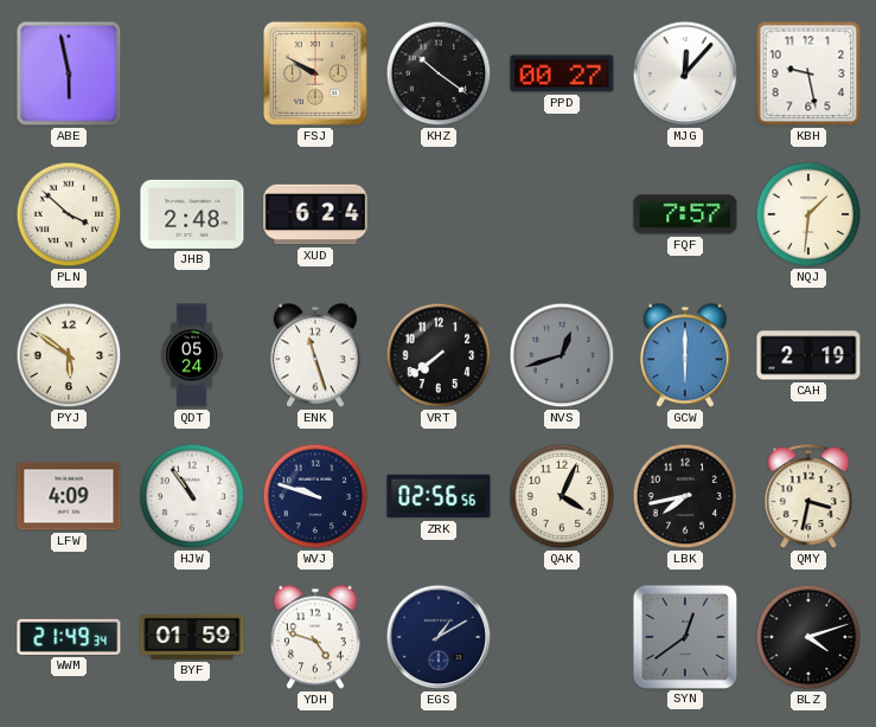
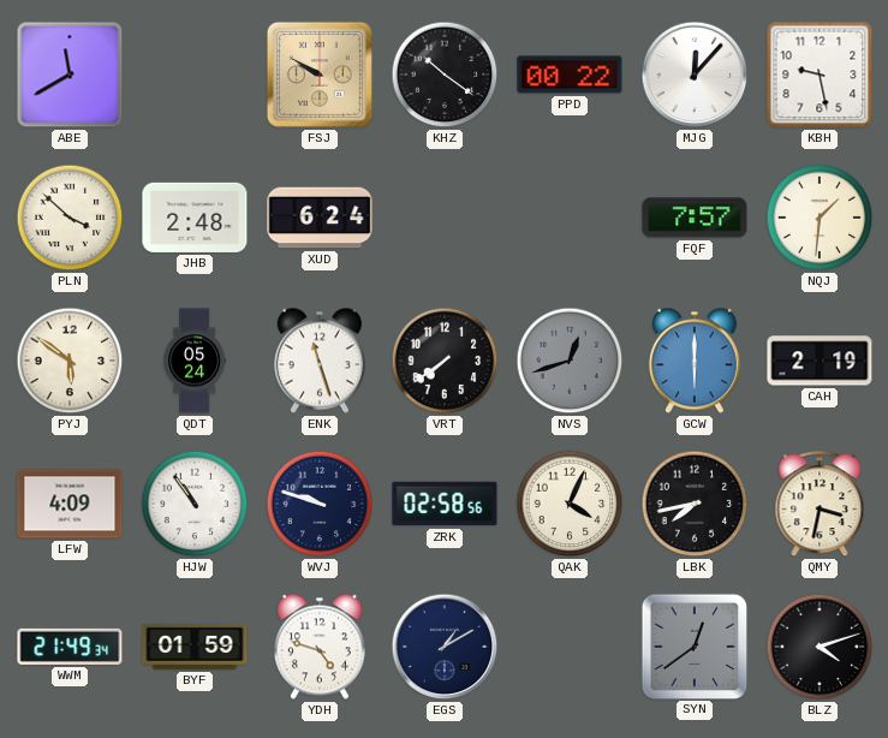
ABE: 5:58 -> 11:40 (70, 75)
PPD: 00:27 -> 00:22 (570, 75)
ZRK: 02:56 -> 02:58 (445, 504)
